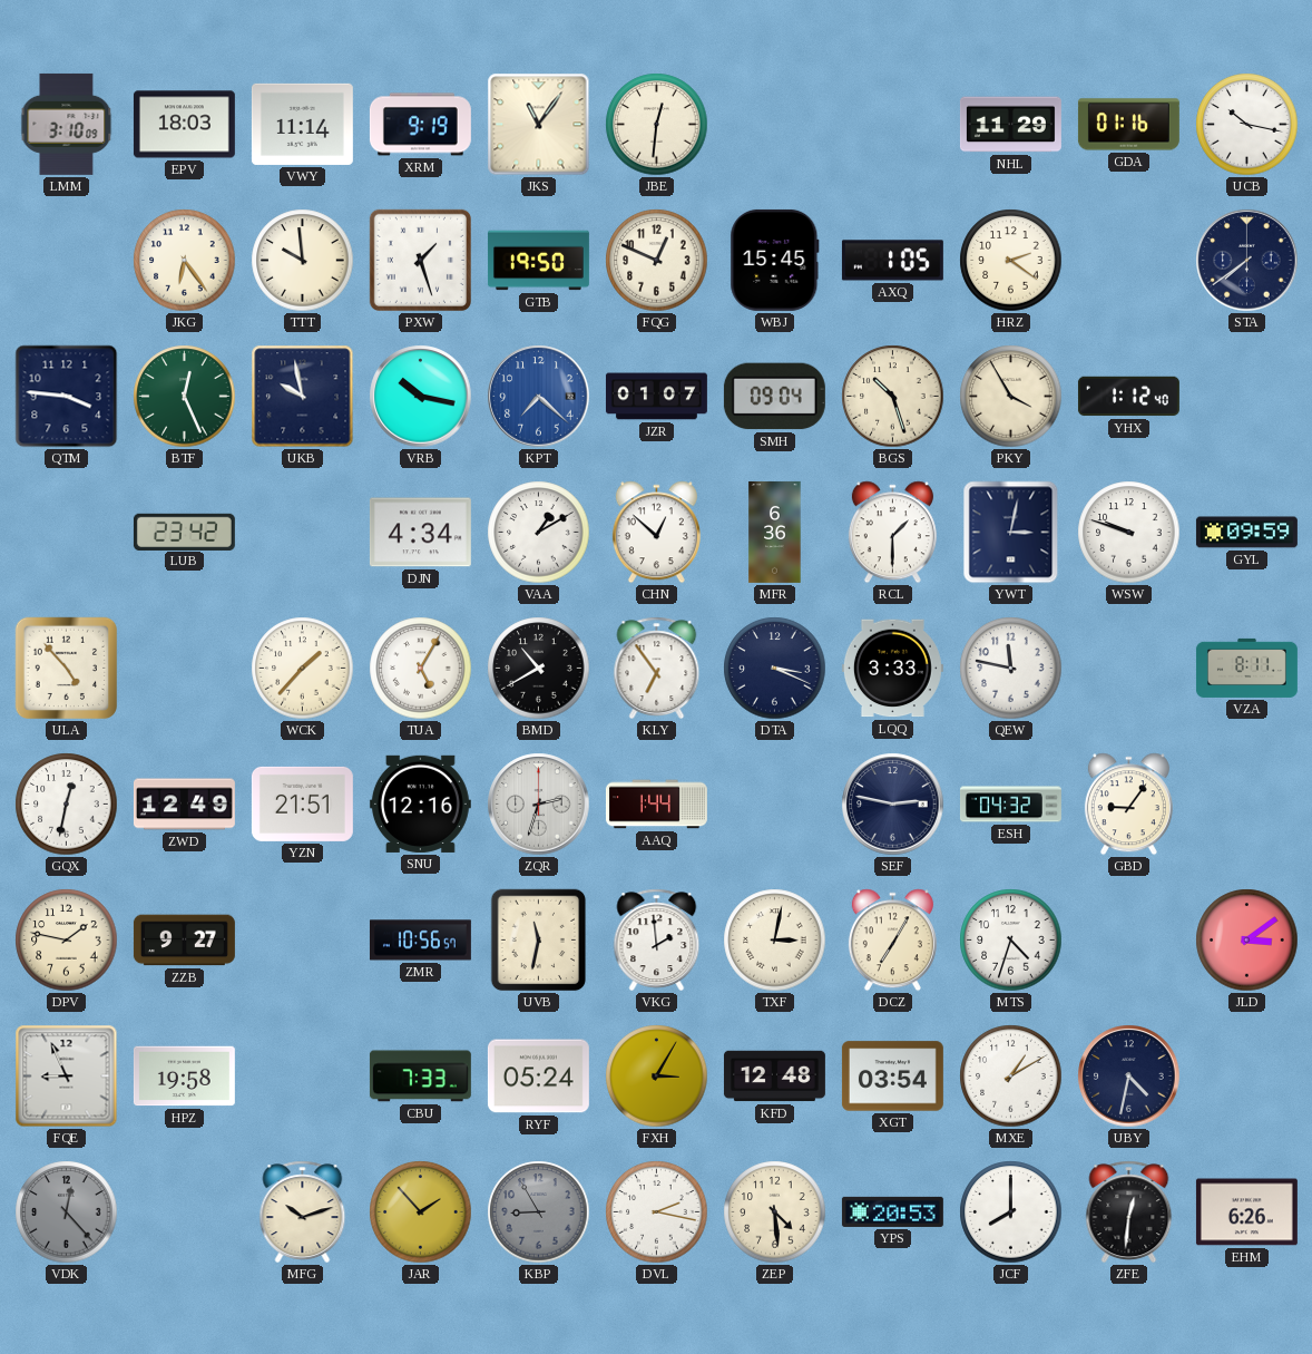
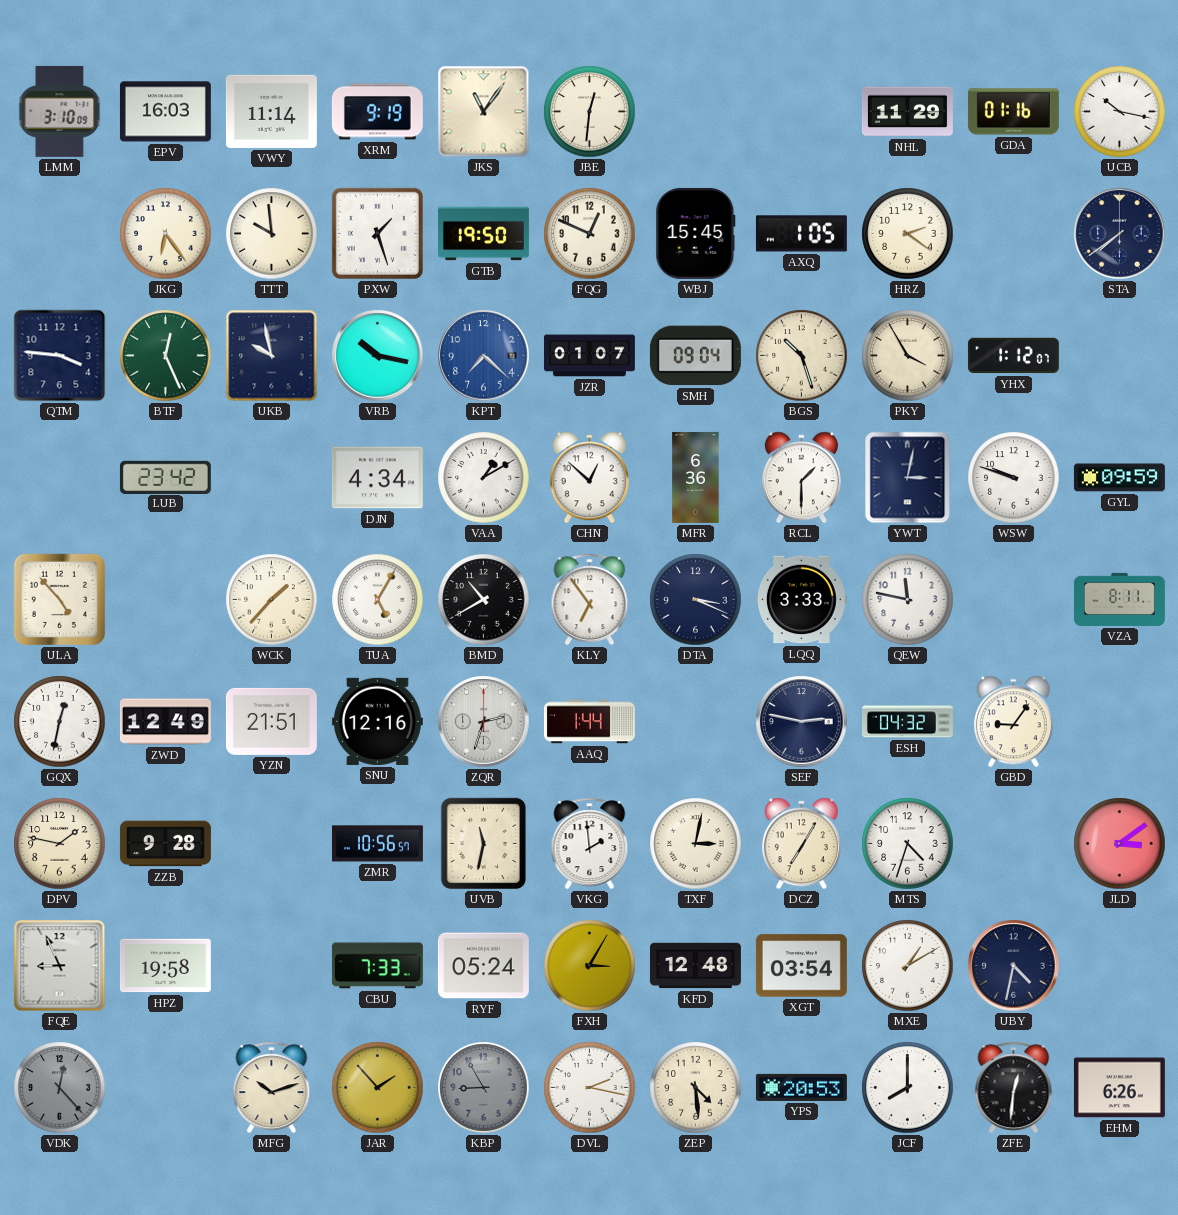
EPV: 18:03 -> 16:03 (165, 112)
YHX: 1:12:40 -> 1:12:07 (1013, 356)
ZZB: 9:27 -> 9:28 (165, 844)
